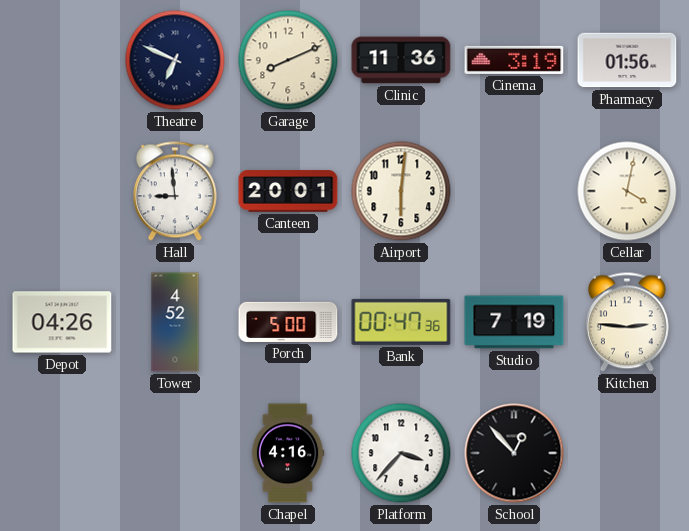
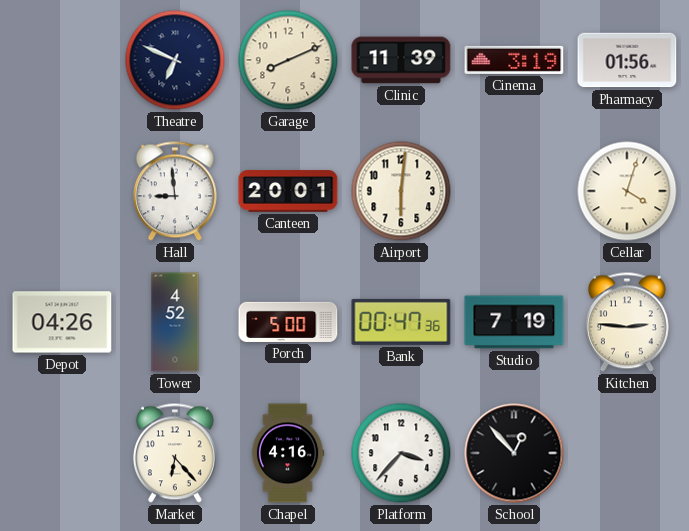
Clinic: 11:36 -> 11:39 (401, 60)
Cellar: 4:02 -> 4:03 (627, 191)
Market: none -> 6:23 (175, 453)
